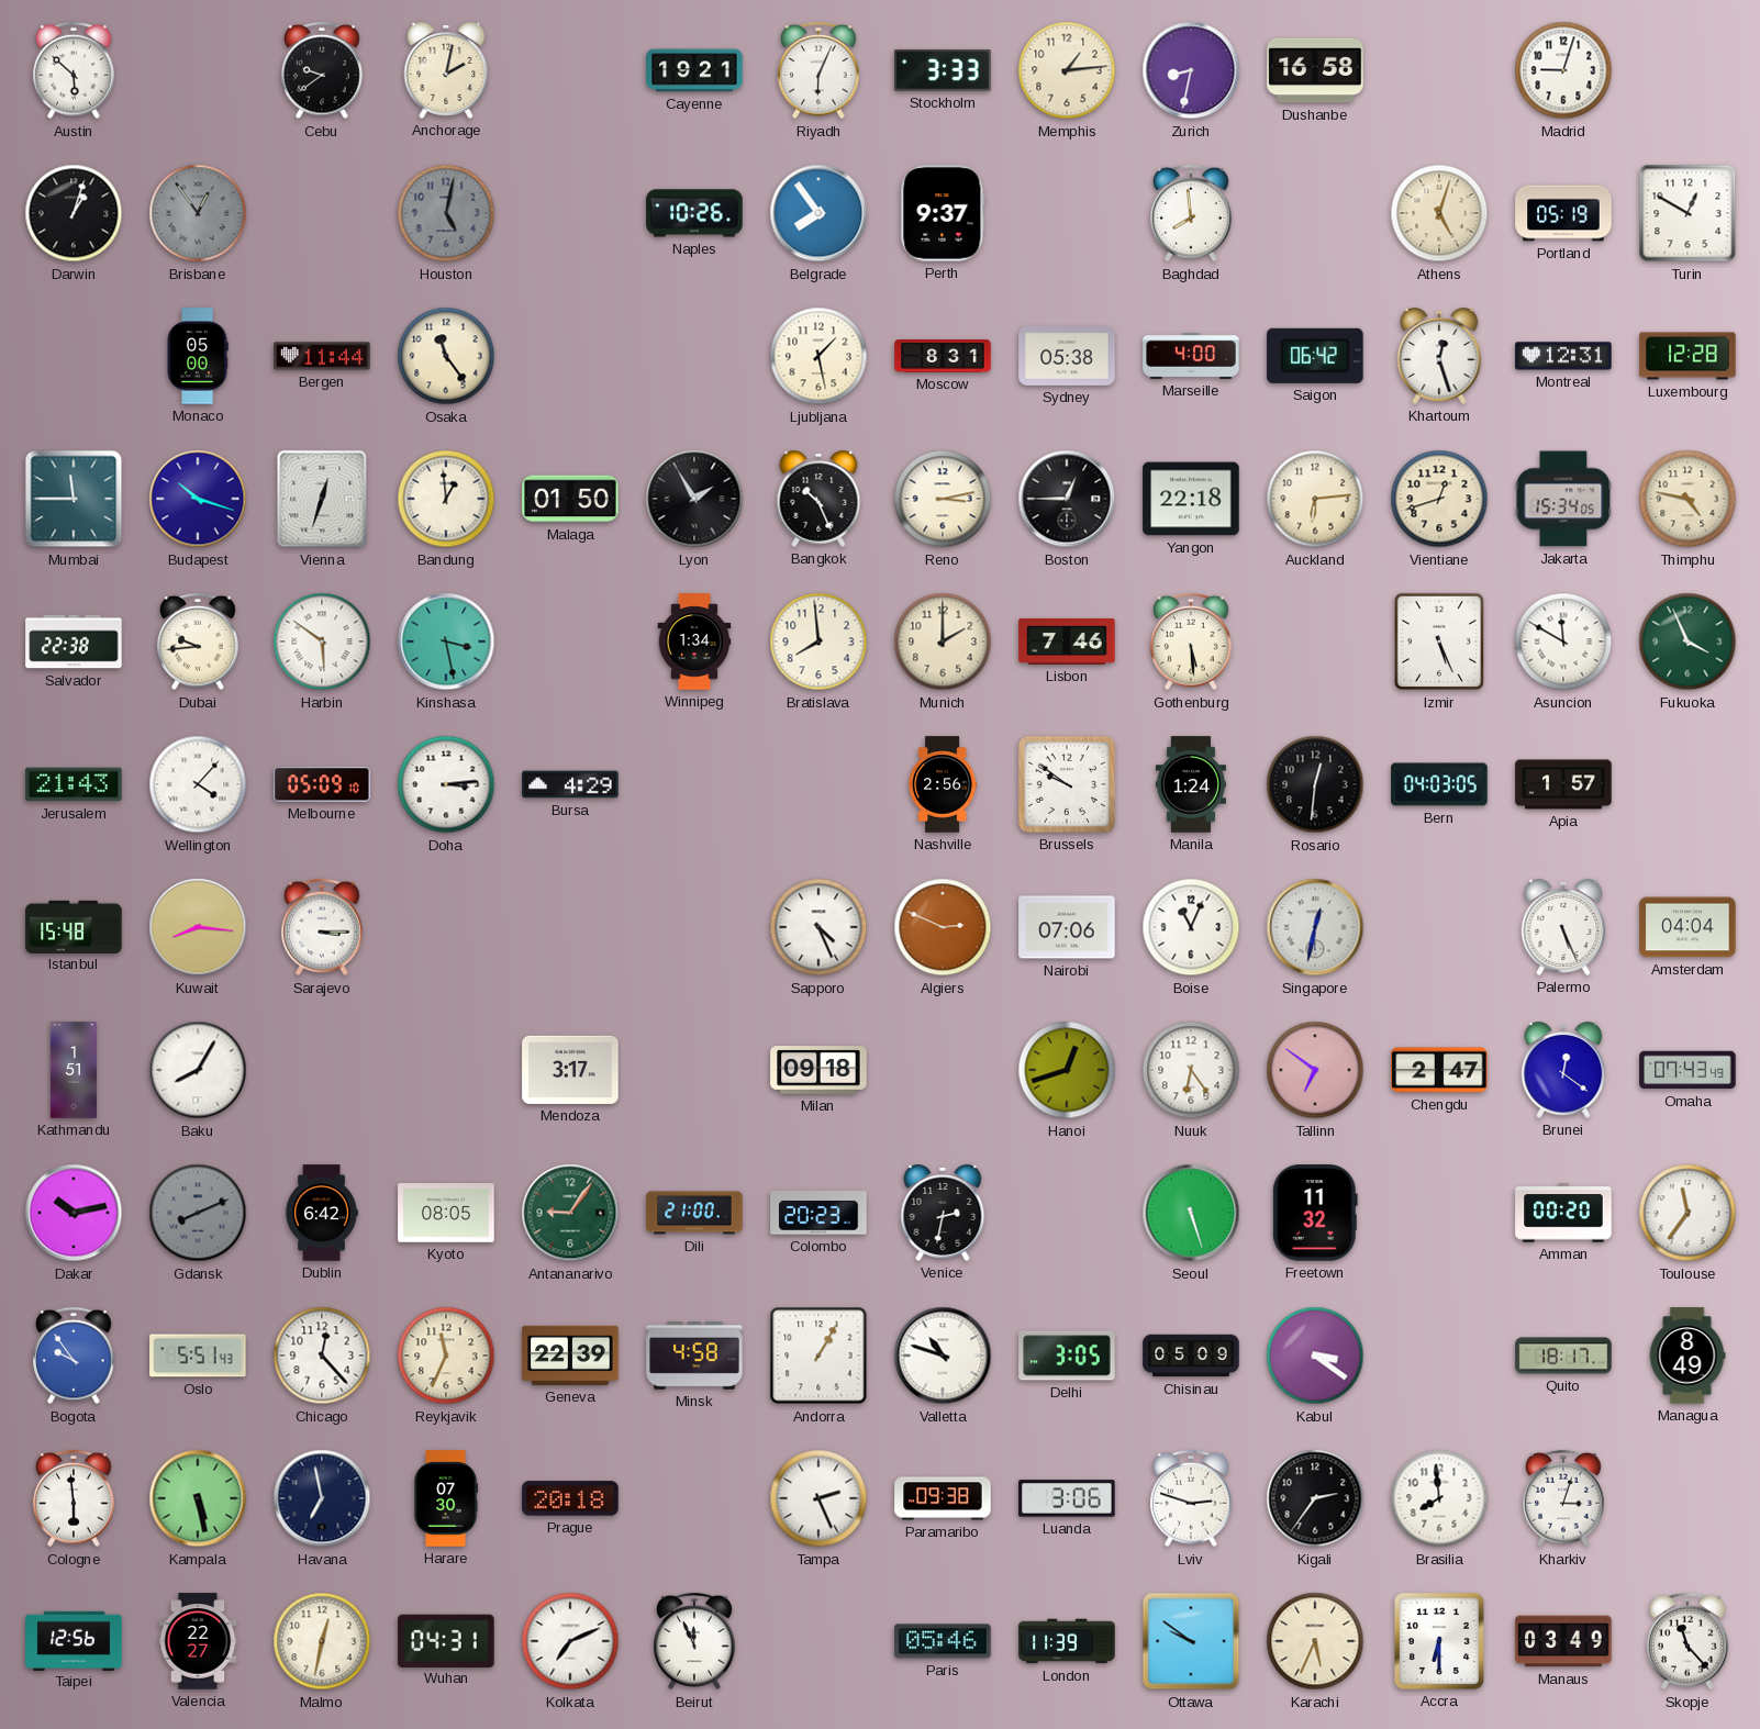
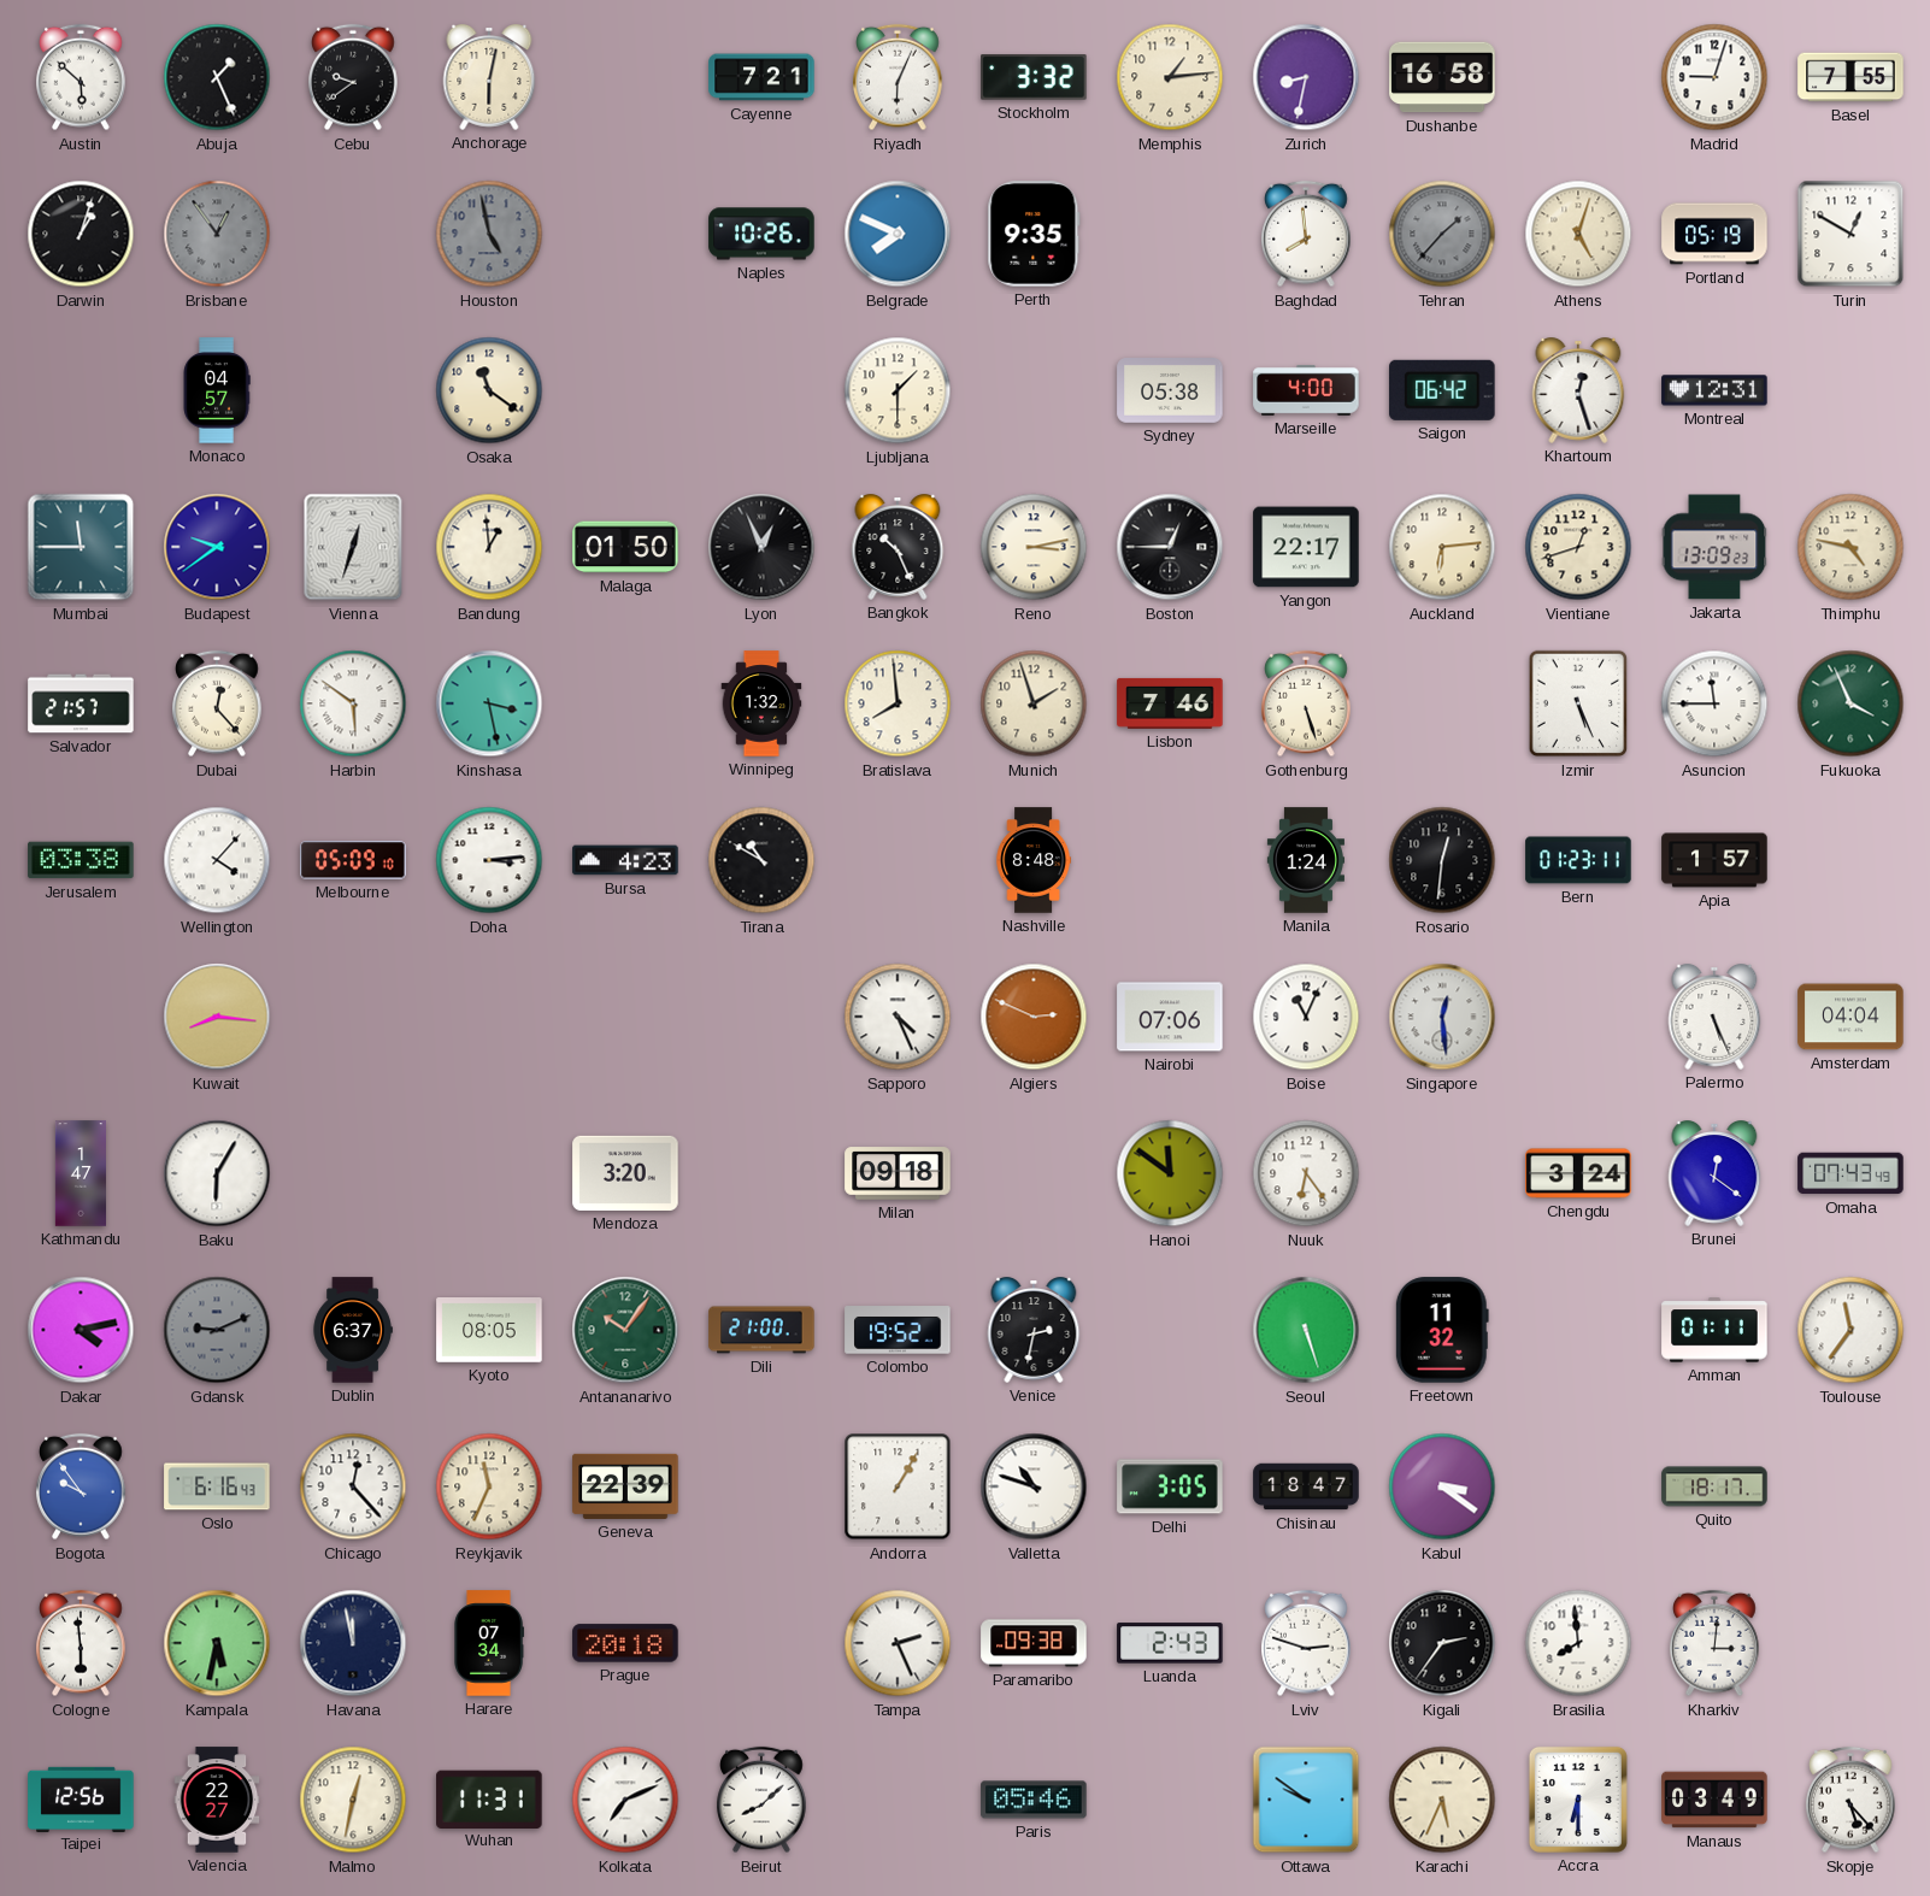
Abuja: none -> 1:26 (217, 77)
Anchorage: 2:02 -> 6:02 (489, 78)
Cayenne: 19:21 -> 7:21 (761, 77)
Stockholm: 3:33 -> 3:32 (1034, 77)
Basel: none -> 7:55 (1850, 77)
Houston: 5:02 -> 4:58 (489, 234)
Belgrade: 7:54 -> 7:49 (898, 234)
Perth: 9:37 -> 9:35 (1034, 234)
Tehran: none -> 1:37 (1442, 234)
Monaco: 05:00 -> 04:57 (217, 390)
Bergen: 11:44 -> none (322, 356)
Osaka: 11:24 -> 11:21 (489, 390)
Ljubljana: 1:28 -> 1:30 (898, 390)
Moscow: 8:31 -> none (943, 357)
Luxembourg: 12:28 -> none (1687, 356)
Budapest: 10:18 -> 9:39 (217, 547)
Lyon: 1:55 -> 12:56 (761, 547)
Yangon: 22:18 -> 22:17 (1306, 547)
Jakarta: 15:34 -> 13:09 (1714, 547)
Salvador: 22:38 -> 21:57 (81, 703)
Dubai: 9:44 -> 12:23 (217, 703)
Winnipeg: 1:34 -> 1:32 (761, 703)
Munich: 2:00 -> 1:57 (1034, 703)
Gothenburg: 5:29 -> 5:27 (1306, 703)
Asuncion: 11:50 -> 11:45 (1714, 703)
Jerusalem: 21:43 -> 03:38 (81, 860)
Bursa: 4:29 -> 4:23 (625, 860)
Tirana: none -> 10:50 (761, 860)
Nashville: 2:56 -> 8:48 (1032, 860)
Brussels: 9:51 -> none (1067, 784)
Bern: 04:03 -> 01:23 (1578, 860)
Istanbul: 15:48 -> none (74, 926)
Sarajevo: 3:15 -> none (322, 927)
Singapore: 12:32 -> 12:29 (1442, 1017)
Kathmandu: 1:51 -> 1:47 (80, 1173)
Baku: 8:05 -> 6:05 (217, 1173)
Mendoza: 3:17 -> 3:20 (625, 1173)
Hanoi: 12:42 -> 11:51 (1170, 1173)
Tallinn: 6:51 -> none (1315, 1070)
Chengdu: 2:47 -> 3:24 (1578, 1173)
Dakar: 10:13 -> 4:13 (81, 1330)
Gdansk: 8:11 -> 9:11 (217, 1330)
Dublin: 6:42 -> 6:37 (353, 1330)
Antananarivo: 9:06 -> 10:06 (625, 1330)
Colombo: 20:23 -> 19:52 (898, 1330)
Amman: 00:20 -> 01:11 (1714, 1330)
Oslo: 5:51 -> 6:16 (217, 1486)
Minsk: 4:58 -> none (694, 1356)
Chisinau: 05:09 -> 18:47 (1306, 1486)
Managua: 8:49 -> none (1687, 1356)
Kampala: 5:28 -> 5:32 (217, 1643)
Havana: 6:58 -> 11:58 (353, 1643)
Harare: 07:30 -> 07:34 (489, 1643)
Luanda: 3:06 -> 2:43 (1170, 1643)
Kharkiv: 3:03 -> 3:01 (1714, 1643)
Wuhan: 04:31 -> 11:31 (489, 1798)
Beirut: 11:56 -> 8:08 (761, 1800)
London: 11:39 -> none (1067, 1641)
Skopje: 11:23 -> 5:23 (1850, 1800)
